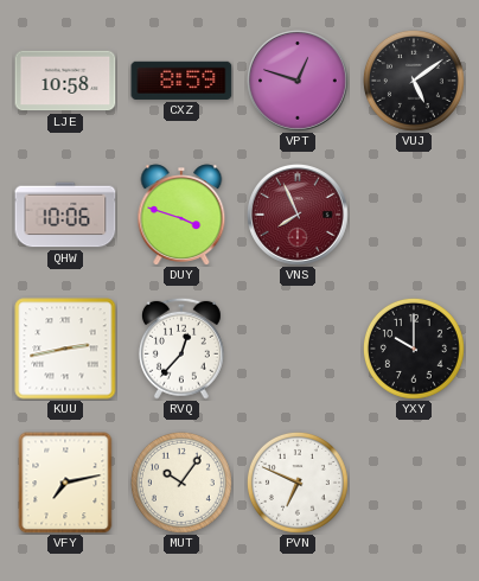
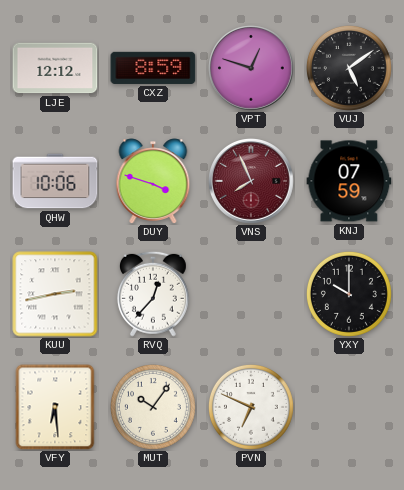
LJE: 10:58 -> 12:12 (55, 68)
KNJ: none -> 07:59 (349, 181)
VFY: 7:13 -> 6:29 (55, 407)
